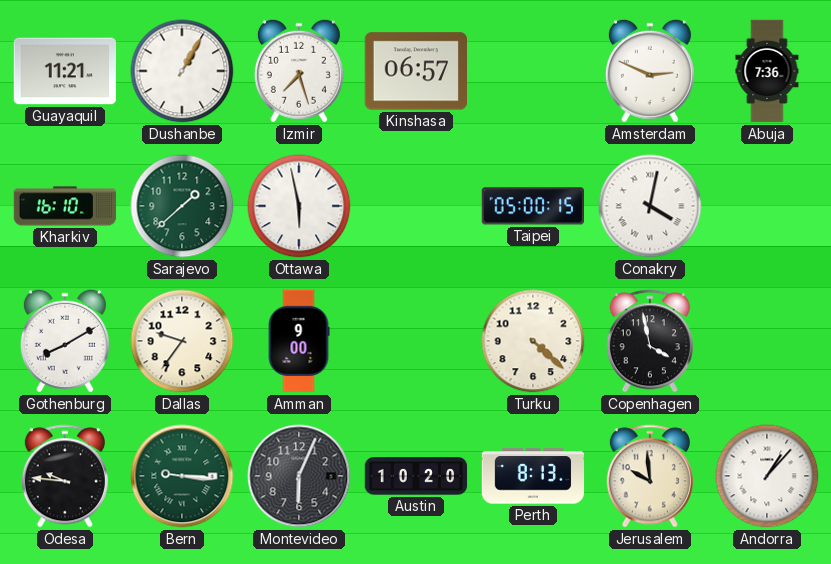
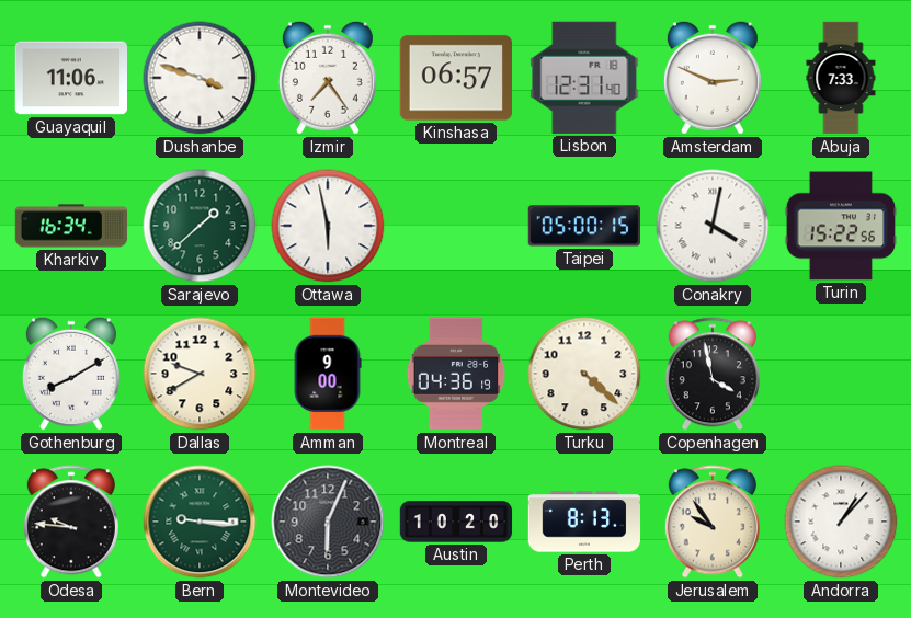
Guayaquil: 11:21 -> 11:06 (70, 78)
Dushanbe: 1:05 -> 3:48 (200, 78)
Izmir: 7:27 -> 7:24 (328, 78)
Lisbon: none -> 12:31 (584, 78)
Abuja: 7:36 -> 7:33 (841, 78)
Kharkiv: 16:10 -> 16:34 (71, 226)
Turin: none -> 15:22 (840, 226)
Dallas: 9:36 -> 9:40 (200, 374)
Montreal: none -> 04:36 (456, 374)
Jerusalem: 9:59 -> 9:54 (713, 522)
